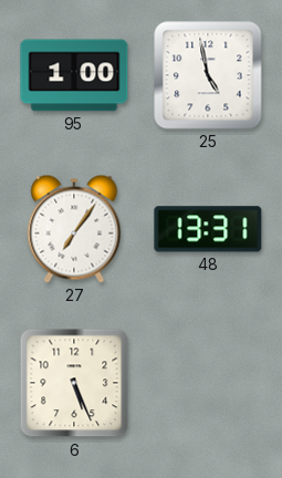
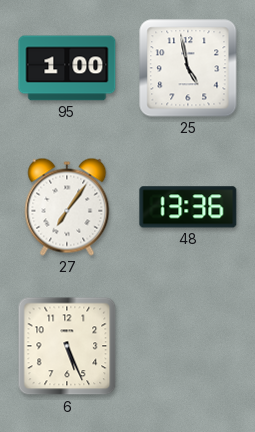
48: 13:31 -> 13:36 (188, 207)
